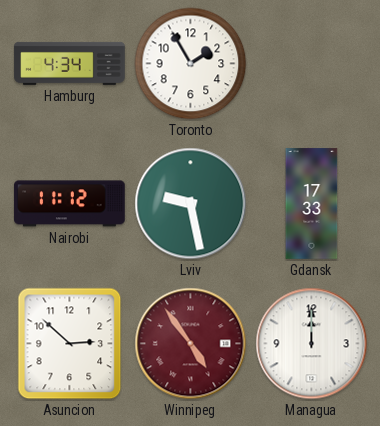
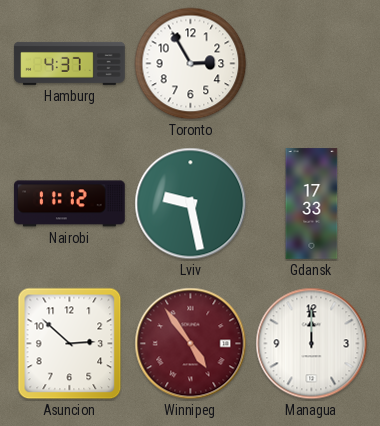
Hamburg: 4:34 -> 4:37 (70, 63)
Toronto: 1:55 -> 2:55 (191, 64)
